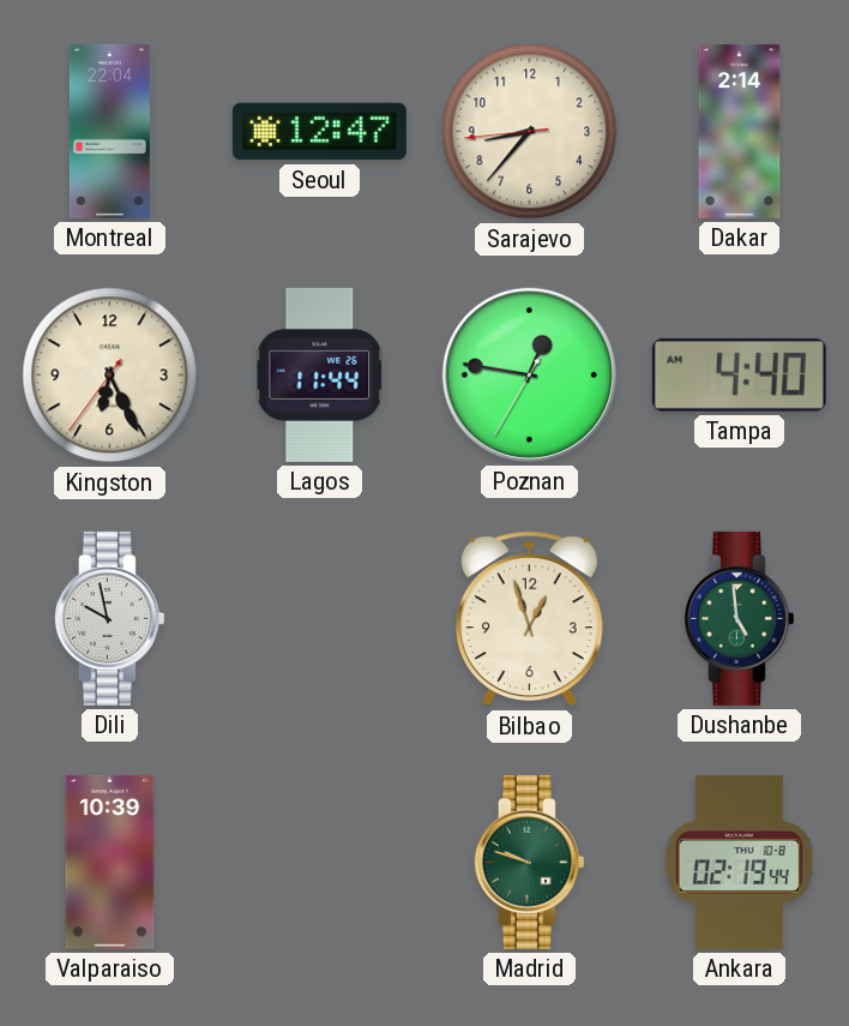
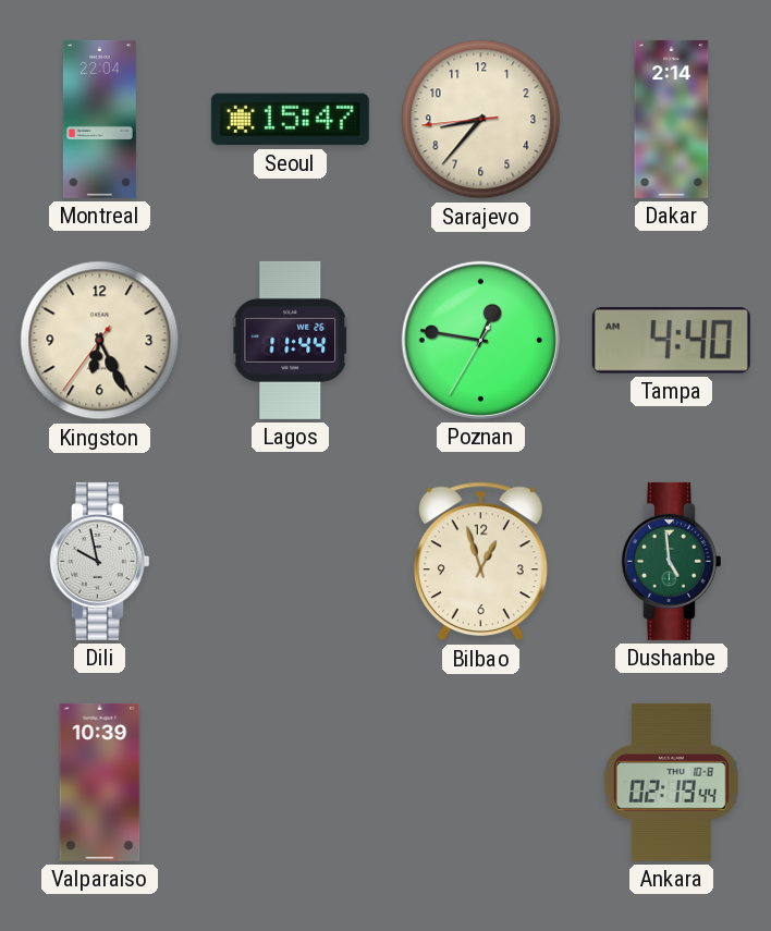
Seoul: 12:47 -> 15:47 (290, 120)
Madrid: 9:48 -> none (529, 862)
